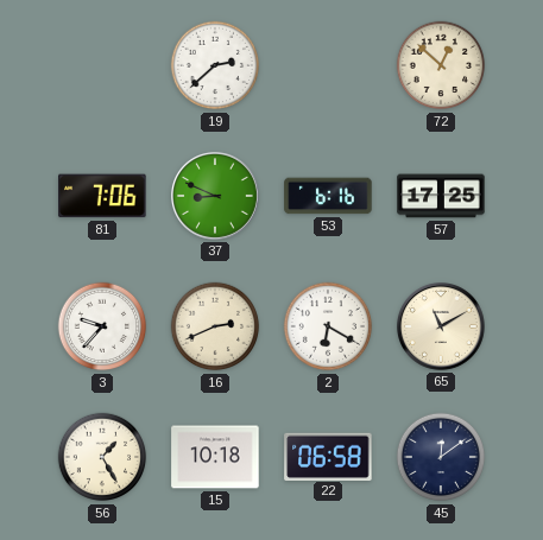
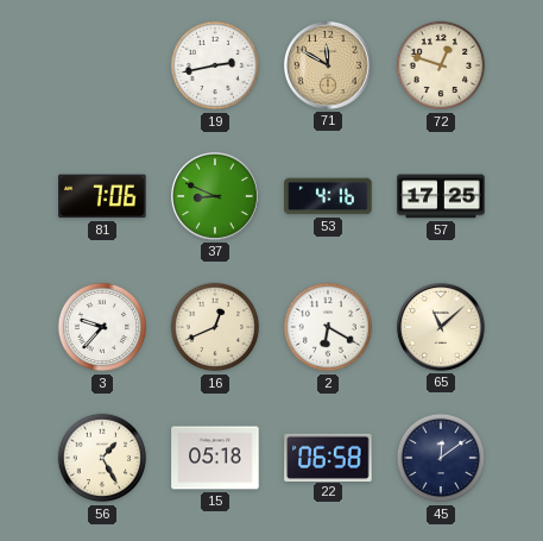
19: 2:38 -> 2:43 (215, 65)
71: none -> 11:50 (329, 67)
72: 12:52 -> 12:48 (441, 65)
53: 6:16 -> 4:16 (328, 196)
16: 2:41 -> 12:41 (215, 327)
65: 11:10 -> 11:08 (442, 328)
15: 10:18 -> 05:18 (215, 458)
